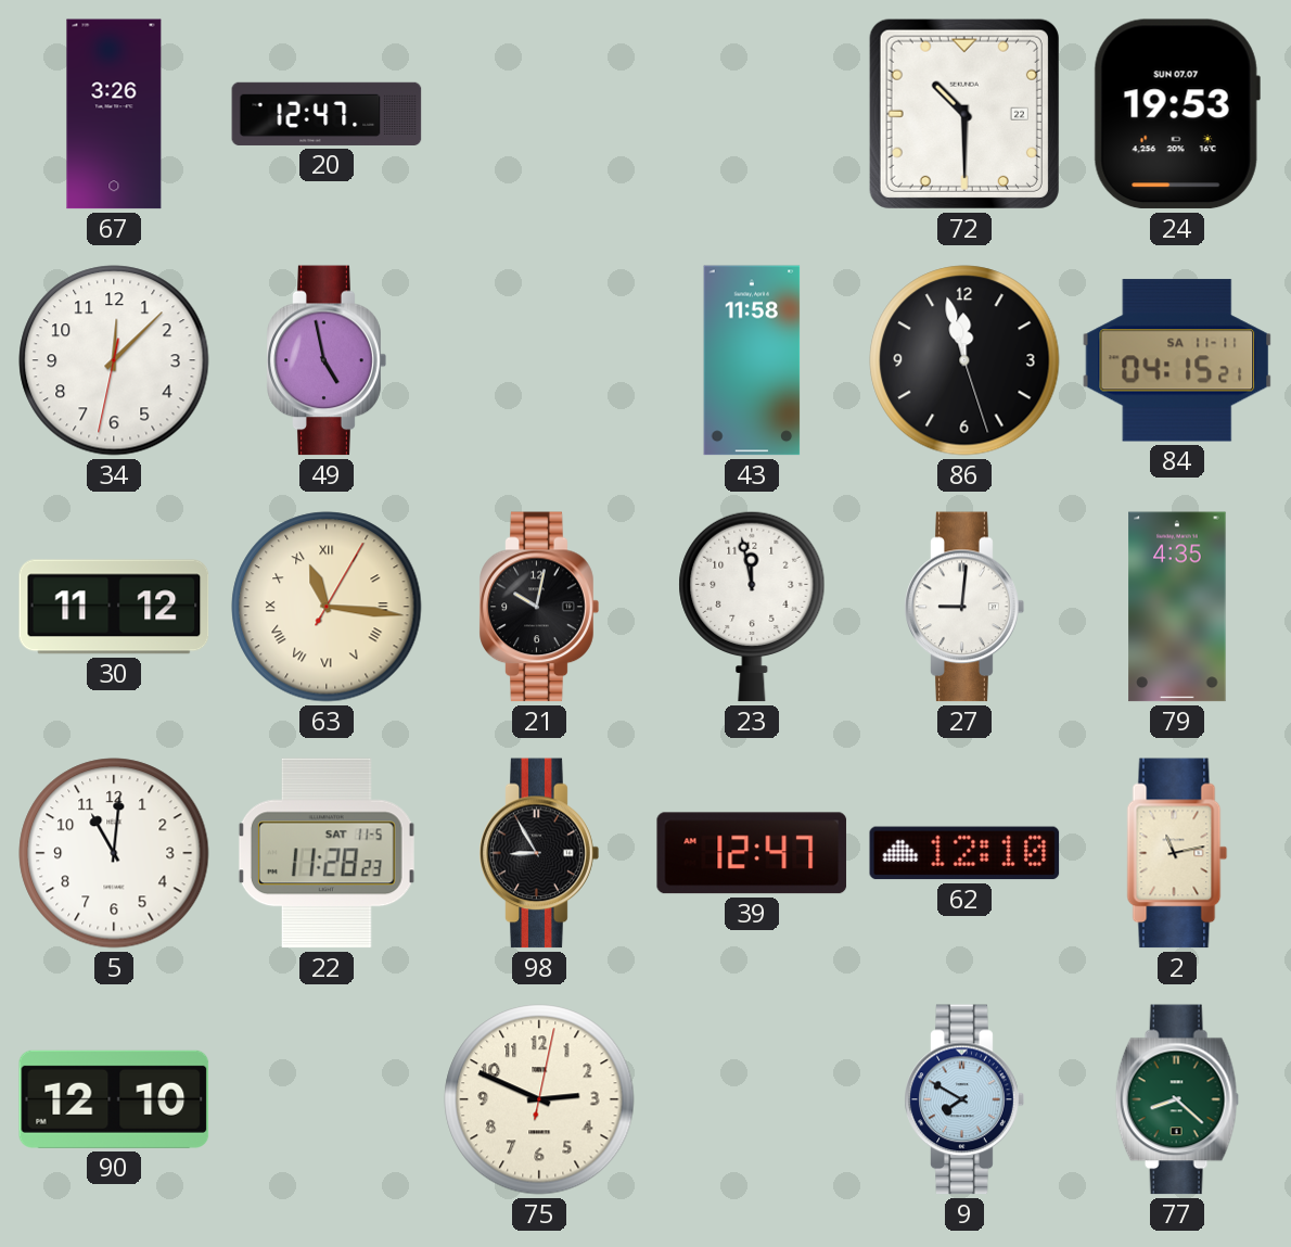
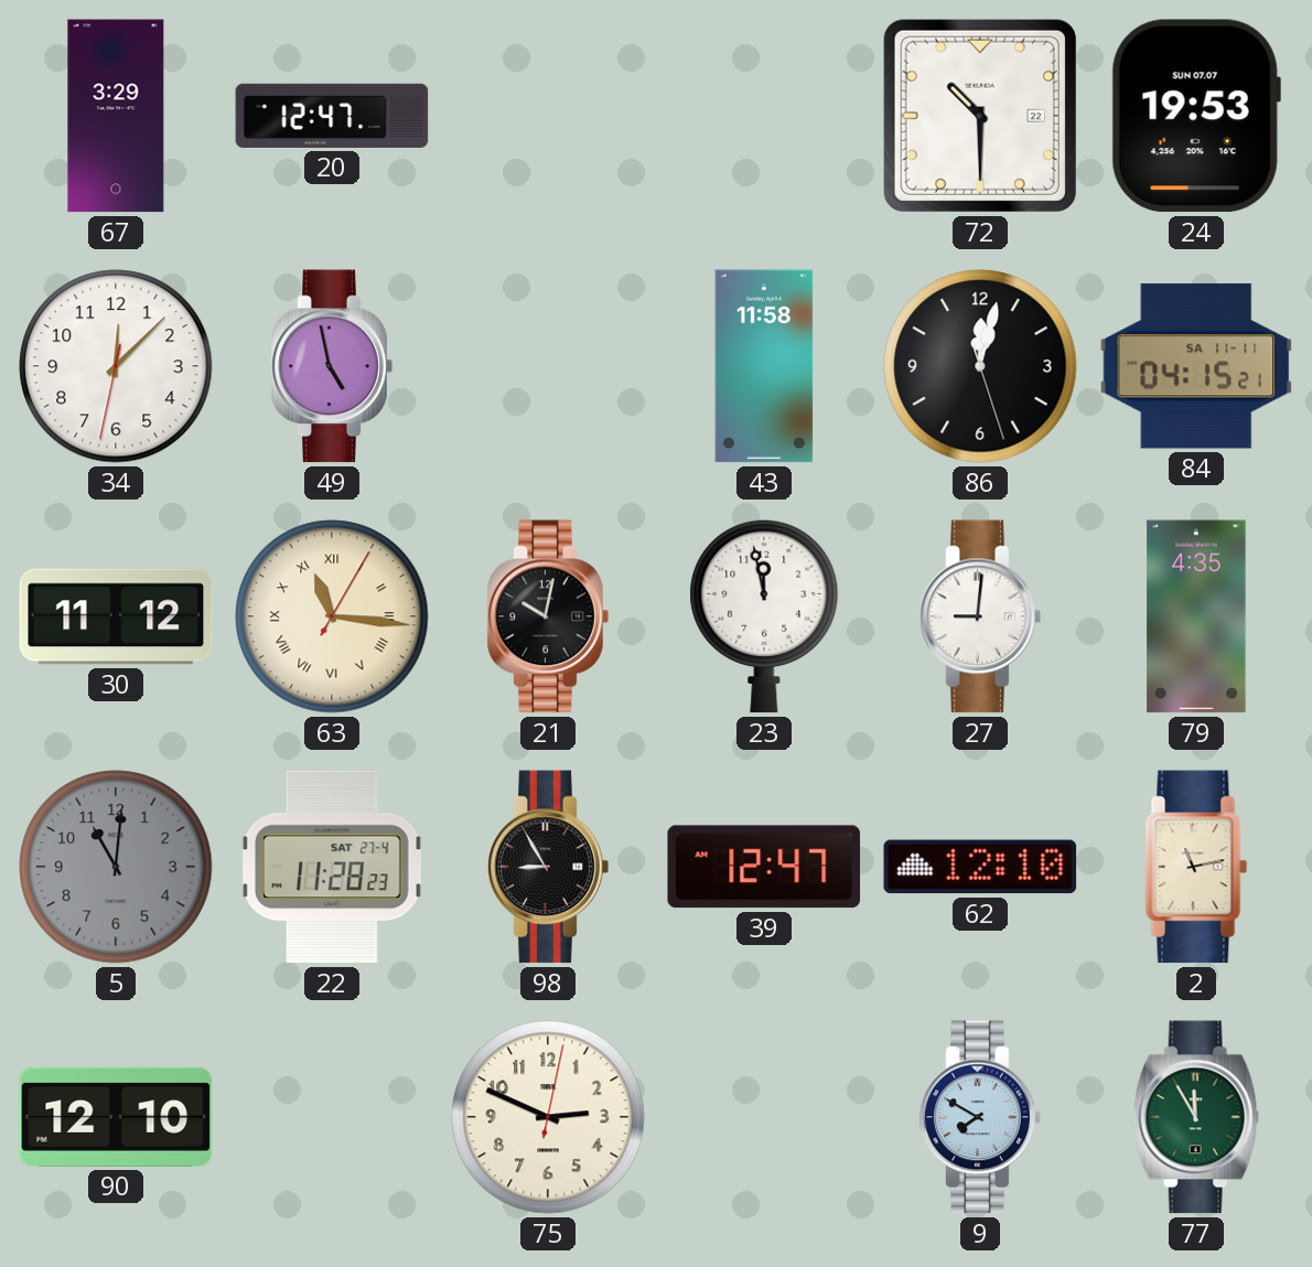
67: 3:26 -> 3:29 (116, 116)
86: 11:57 -> 12:02 (980, 366)
5 dial: white -> grey (116, 867)
22 date: SAT 11-5 -> SAT 27-4 (332, 867)
77: 8:22 -> 11:55 (1196, 1117)
